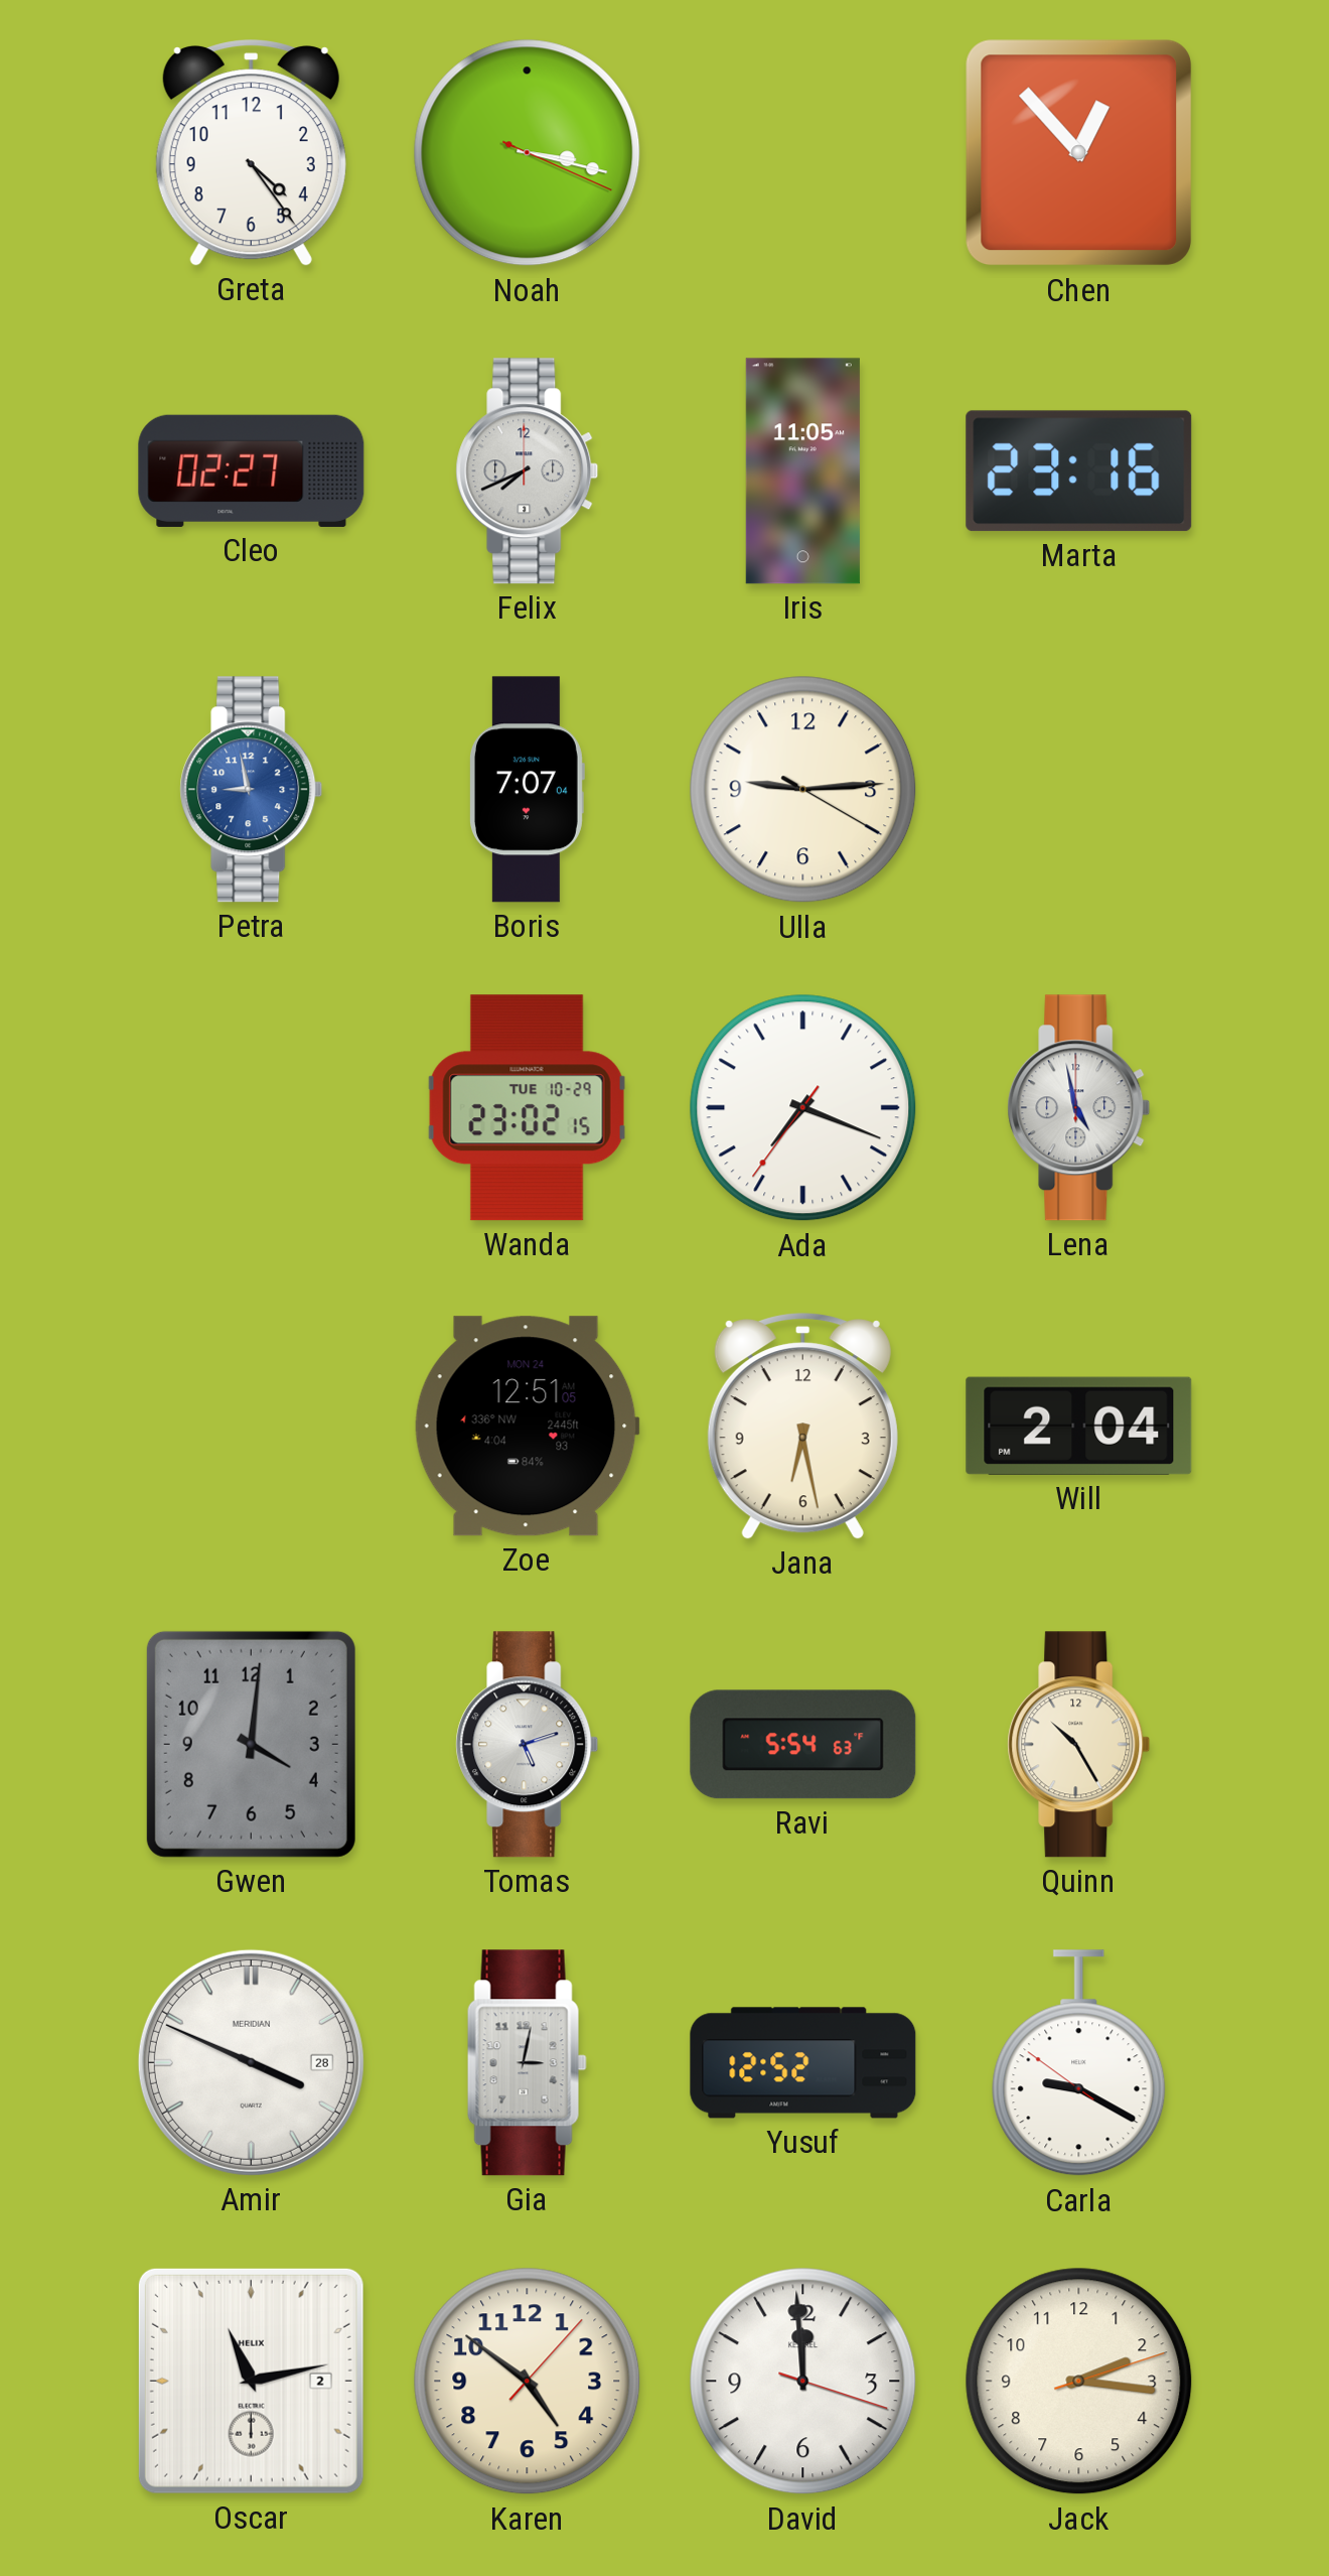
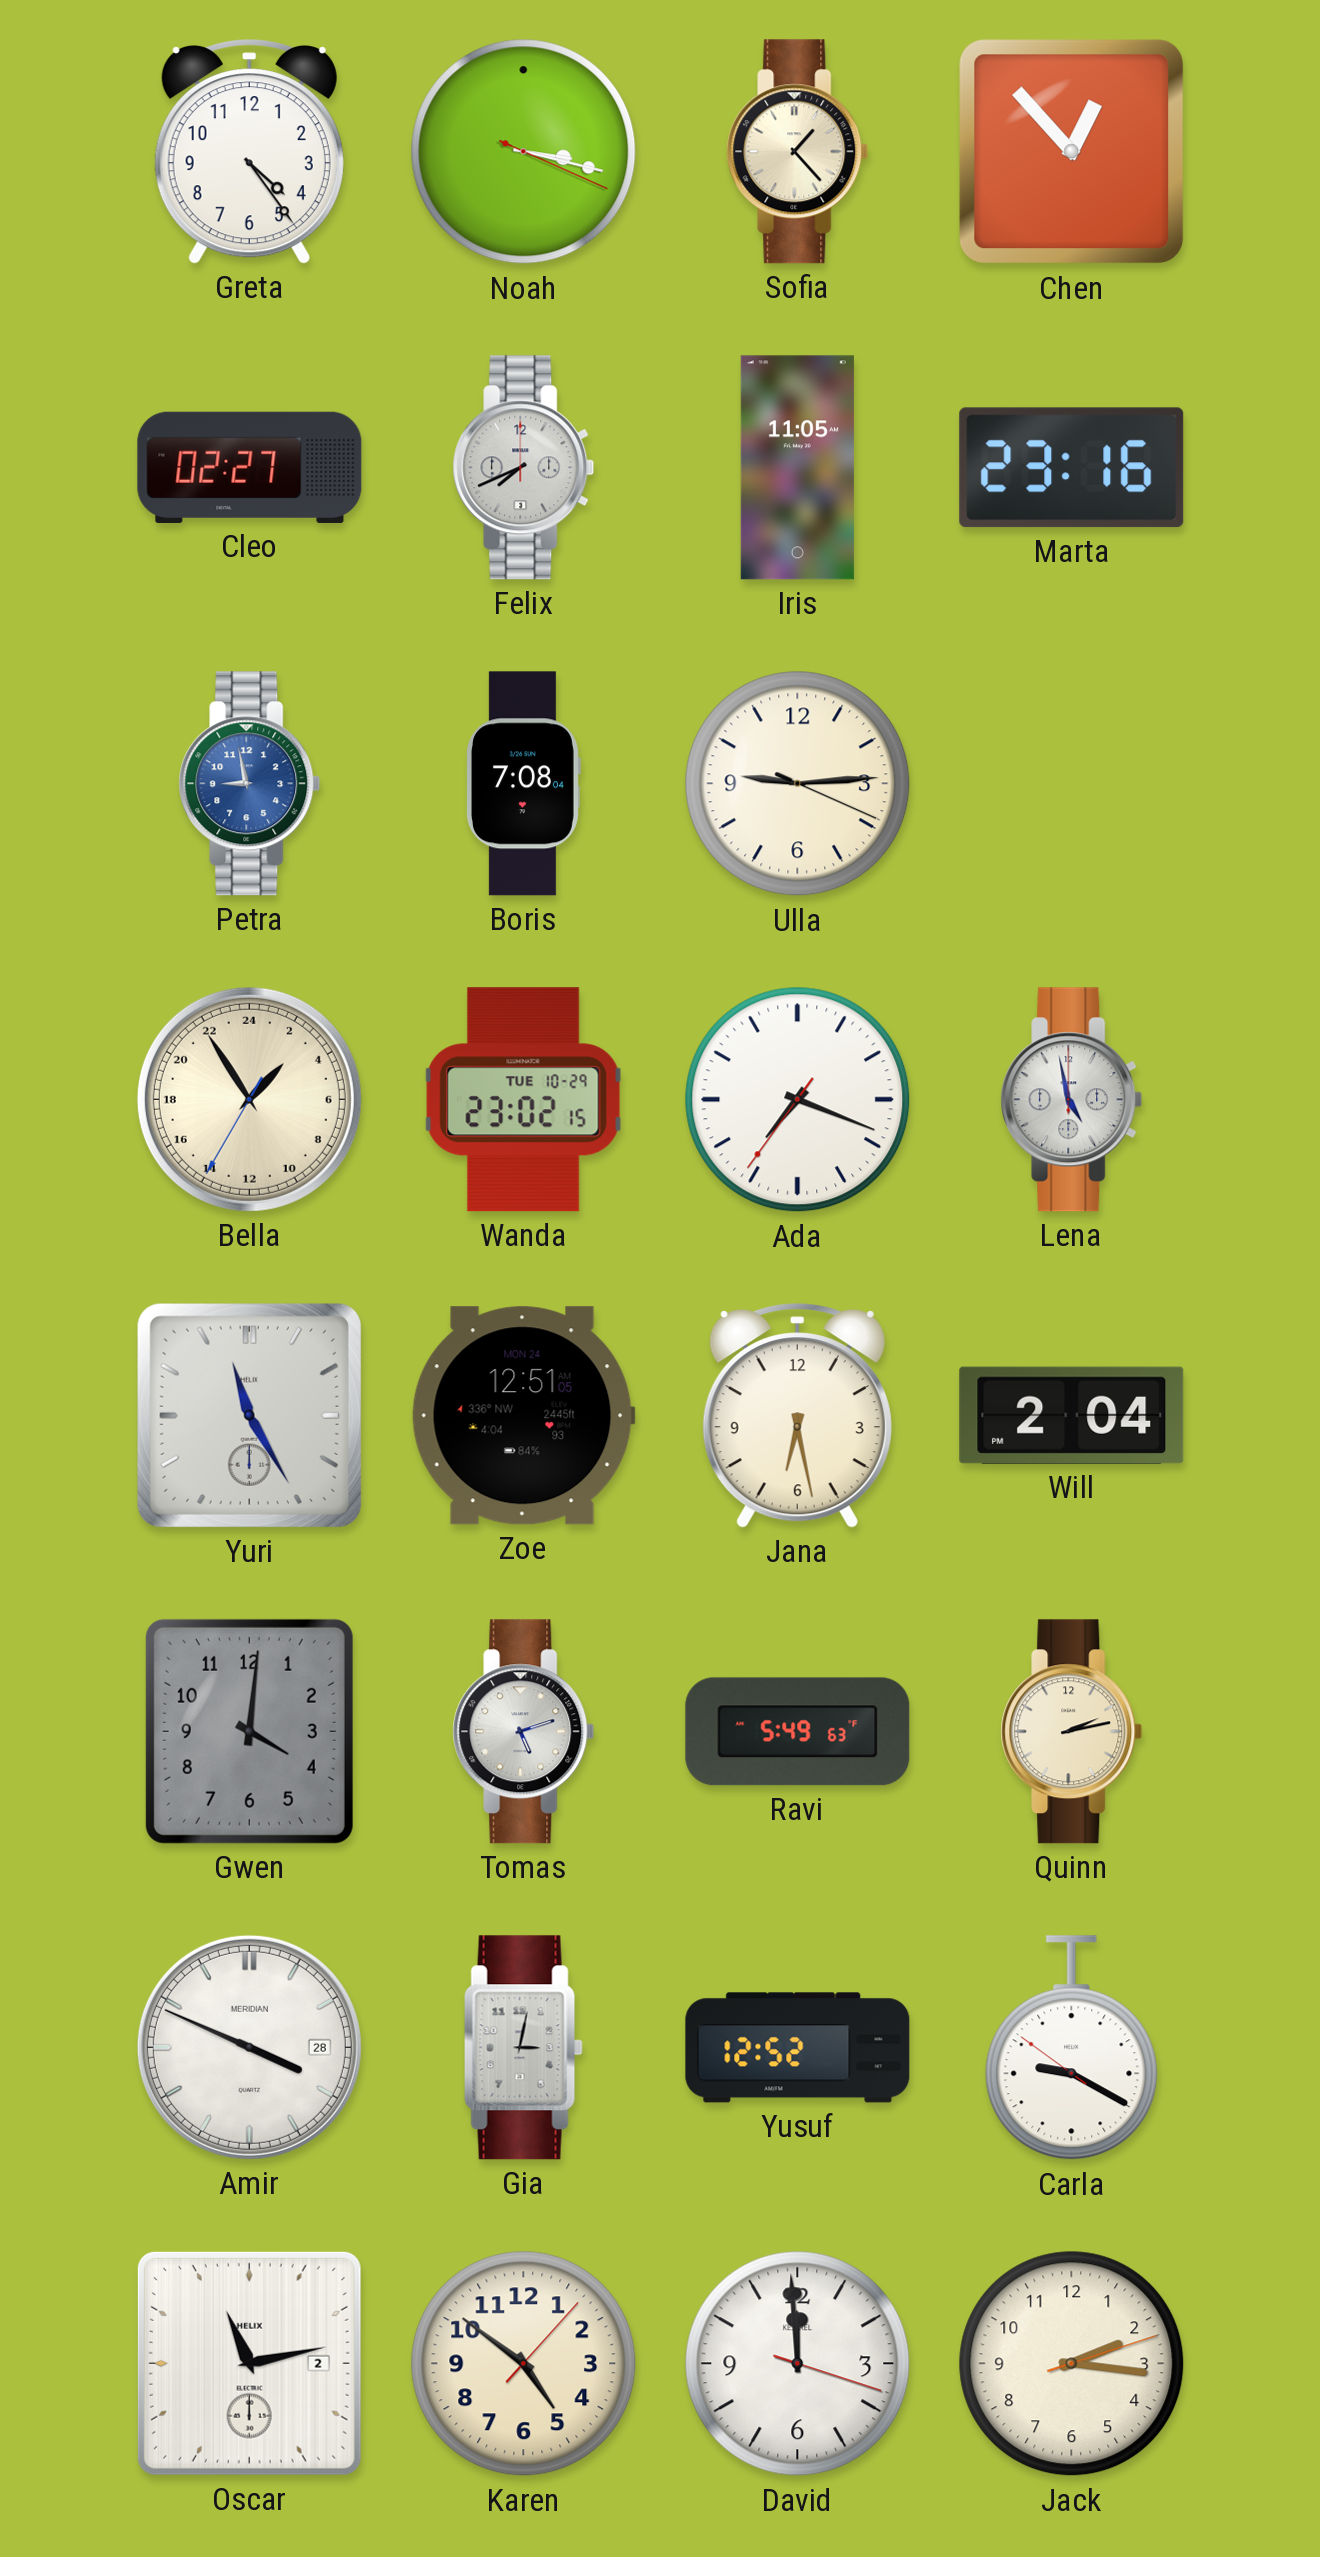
Sofia: none -> 1:23 (798, 152)
Boris: 7:07 -> 7:08 (524, 784)
Ulla: 9:14:20 -> 9:14:19 (798, 784)
Bella: none -> 2:54 (249, 1099)
Yuri: none -> 11:25 (249, 1415)
Ravi: 5:54 -> 5:49 (798, 1732)
Quinn: 10:25 -> 2:13 (1072, 1732)
